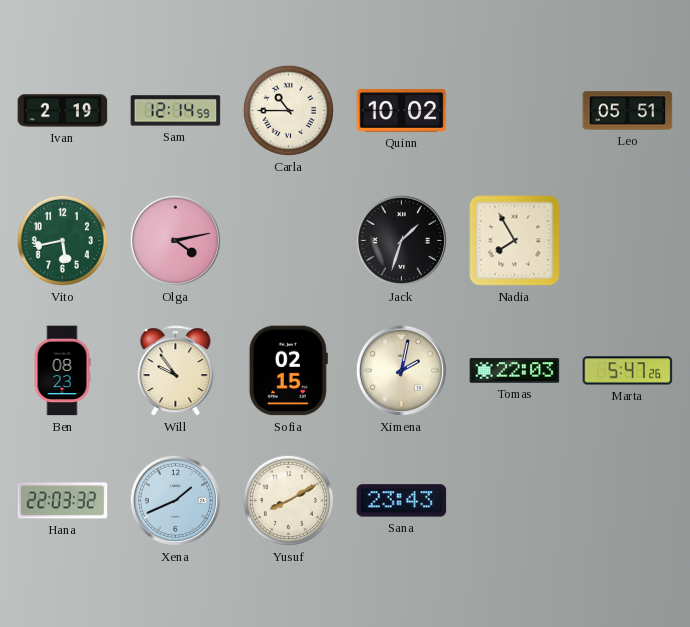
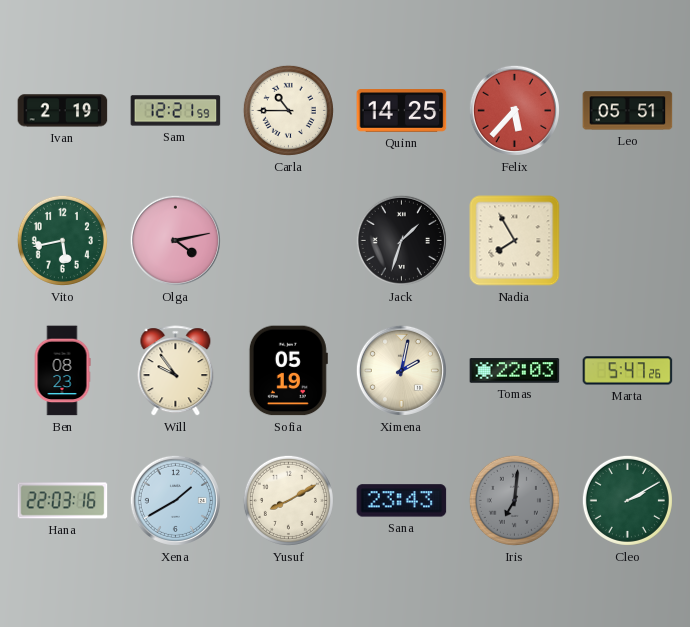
Sam: 12:14 -> 12:21 (176, 111)
Quinn: 10:02 -> 14:25 (402, 111)
Felix: none -> 5:37 (514, 110)
Sofia: 02:15 -> 05:19 (288, 371)
Hana: 22:03:32 -> 22:03:16 (63, 501)
Xena: 1:41 -> 1:40 (175, 500)
Iris: none -> 7:01 (514, 500)
Cleo: none -> 2:10 (627, 500)
